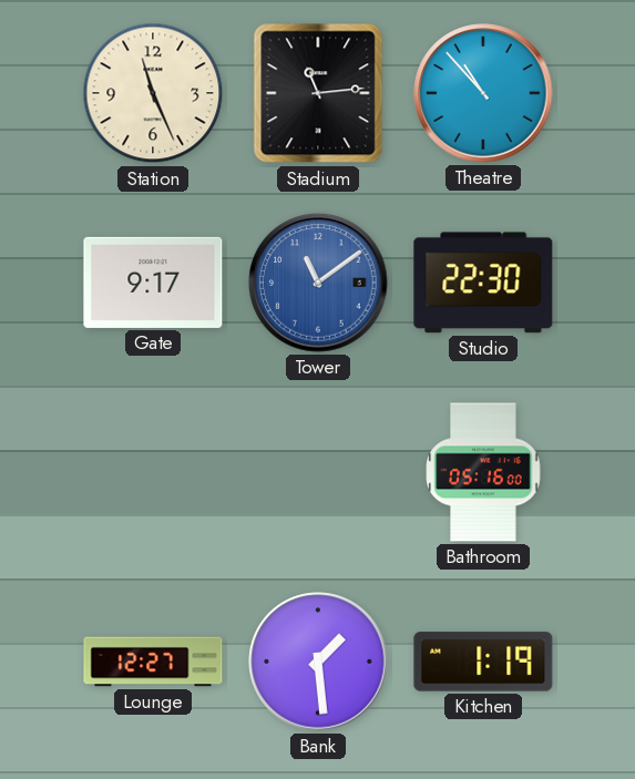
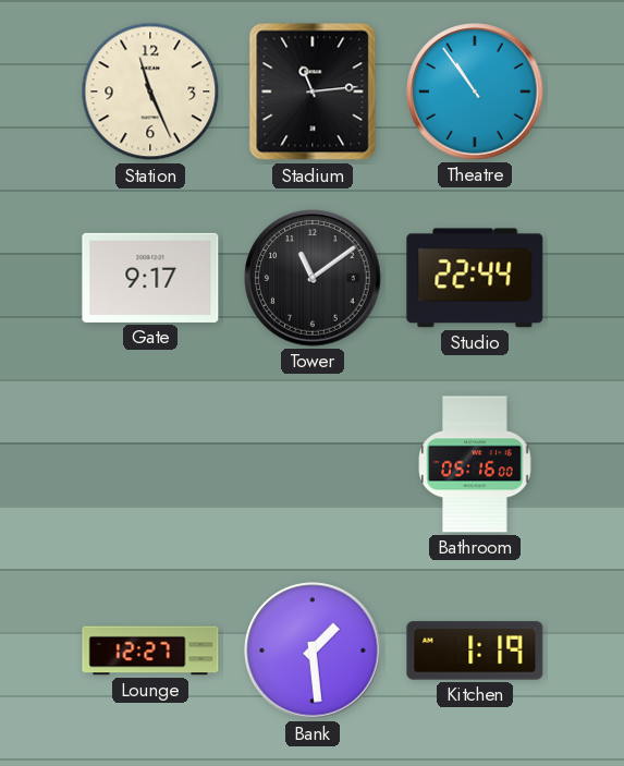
Theatre: 10:53 -> 10:54 (475, 92)
Tower dial: blue -> black (313, 278)
Studio: 22:30 -> 22:44 (475, 278)
